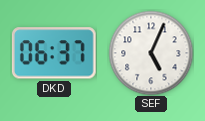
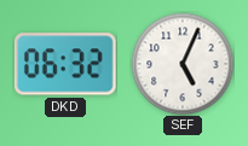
DKD: 06:37 -> 06:32 (65, 64)
